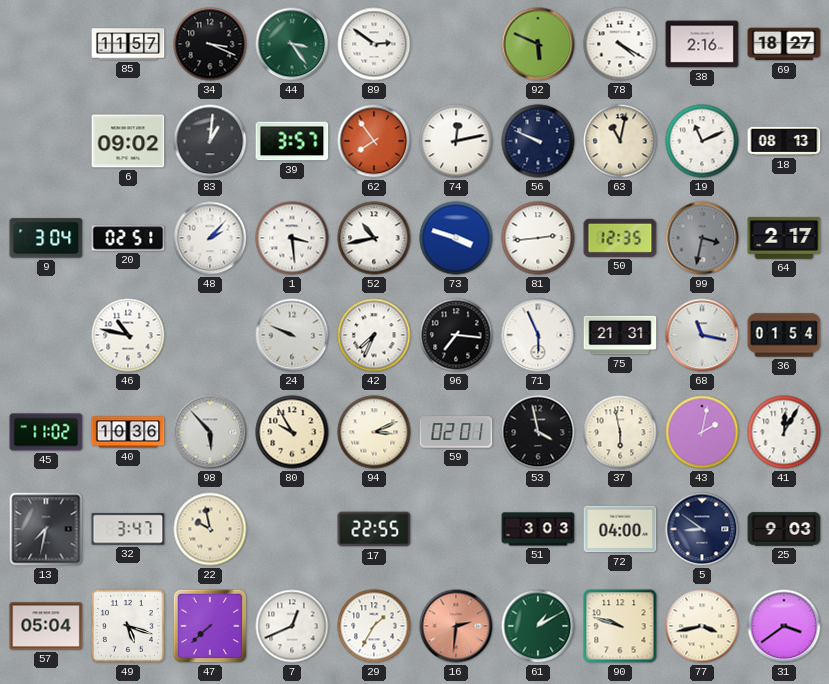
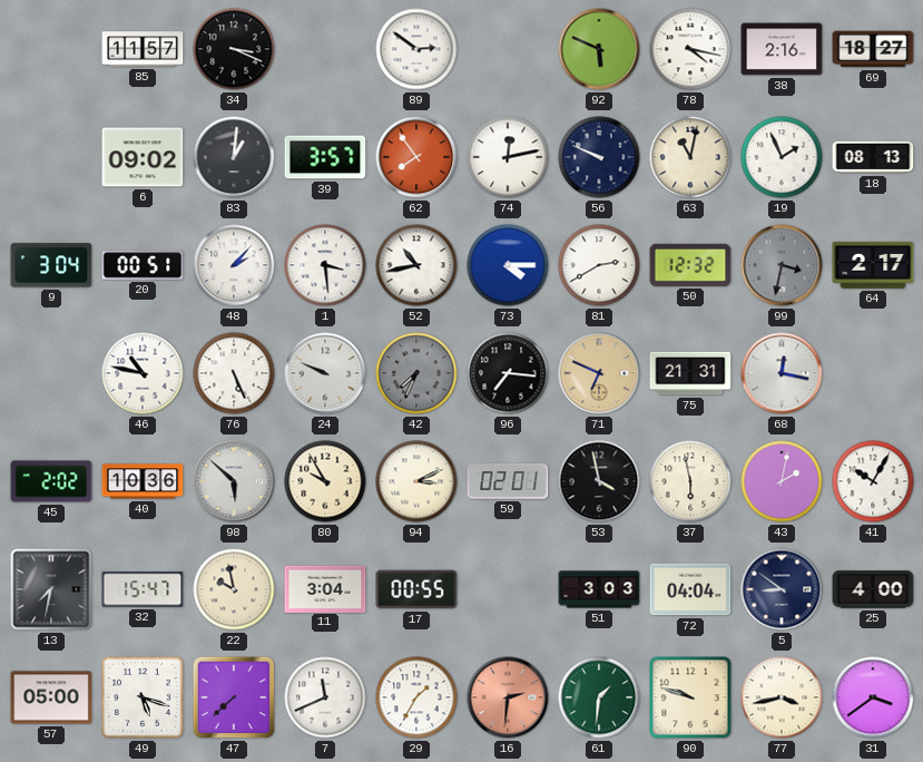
44: 3:24 -> none (292, 44)
78: 4:20 -> 4:17 (690, 49)
19: 11:11 -> 1:56 (782, 157)
20: 02:51 -> 00:51 (143, 265)
73: 3:48 -> 4:15 (508, 265)
81: 2:44 -> 2:40 (599, 265)
50: 12:35 -> 12:32 (690, 265)
76: none -> 5:26 (234, 373)
42 dial: white -> grey (416, 373)
71: 5:56 -> 6:49 (599, 373)
71 dial: white -> champagne (599, 373)
68: 11:17 -> 12:17 (782, 373)
36: 01:54 -> none (784, 335)
45: 11:02 -> 2:02 (51, 481)
98: 5:53 -> 5:52 (234, 481)
41: 12:05 -> 10:05 (873, 481)
32: 3:47 -> 15:47 (143, 589)
11: none -> 3:04 (325, 588)
17: 22:55 -> 00:55 (416, 589)
72: 04:00 -> 04:04 (690, 589)
25: 9:03 -> 4:00 (873, 589)
57: 05:04 -> 05:00 (51, 697)
7: 12:41 -> 11:41 (325, 697)
61: 1:10 -> 1:31 (599, 697)
